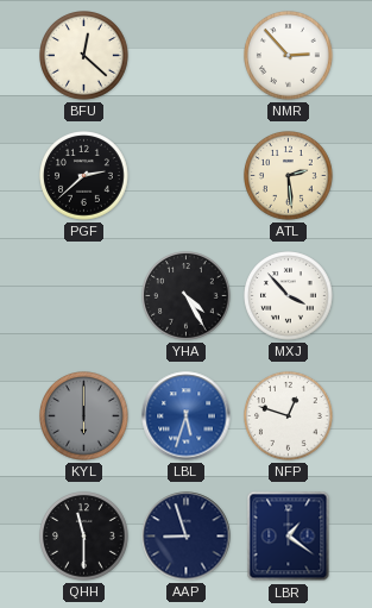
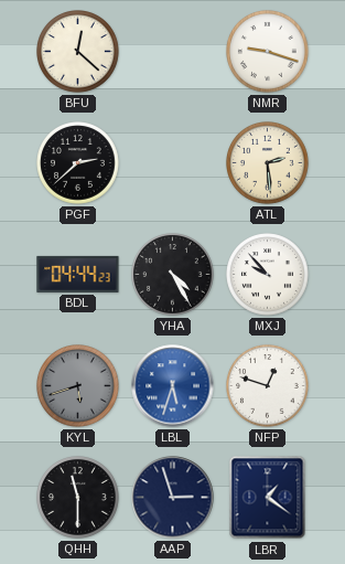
NMR: 2:53 -> 9:18 (268, 52)
BDL: none -> 04:44 (78, 274)
MXJ: 3:53 -> 9:53 (268, 275)
KYL: 6:00 -> 5:42 (78, 386)
AAP: 8:57 -> 2:57 (173, 498)
